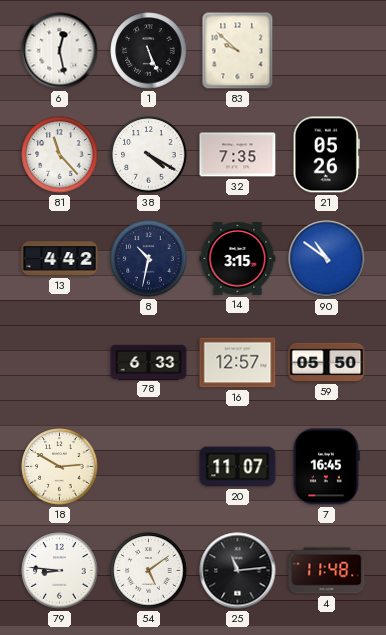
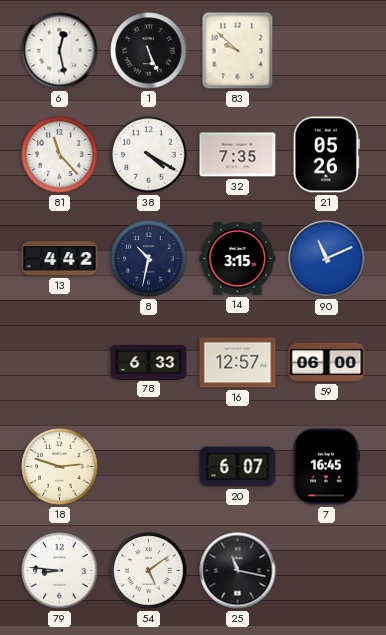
90: 10:51 -> 11:11 (327, 259)
59: 05:50 -> 06:00 (327, 362)
18: 2:50 -> 2:48 (60, 467)
20: 11:07 -> 6:07 (238, 467)
25: 11:14 -> 11:17 (238, 571)
4: 11:48 -> none (327, 571)
